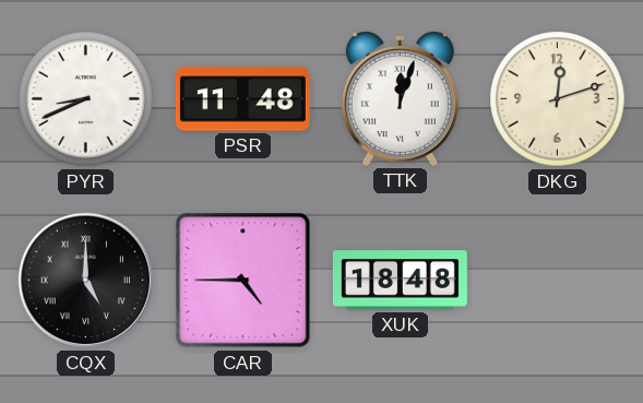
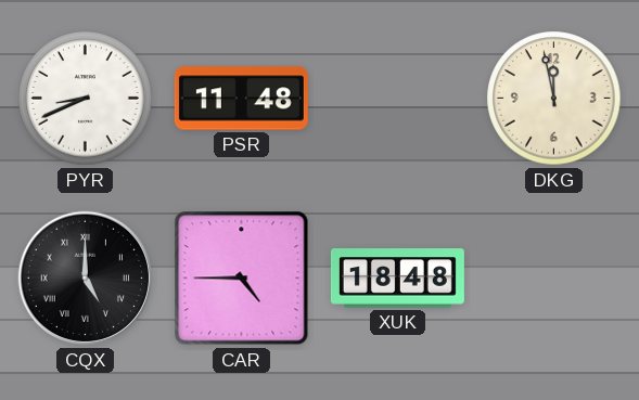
TTK: 12:03 -> none (400, 99)
DKG: 12:12 -> 11:58 (554, 99)
